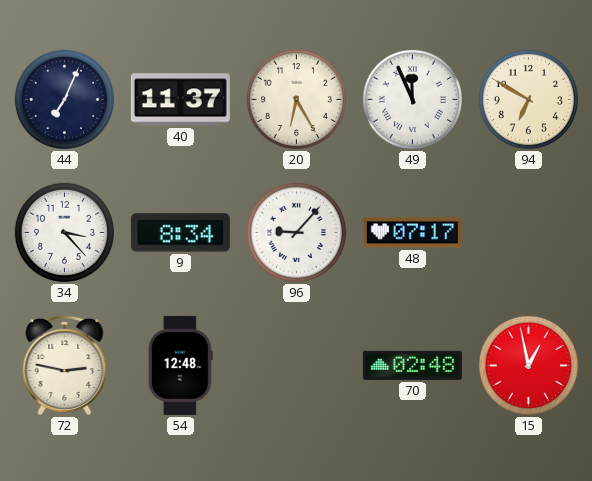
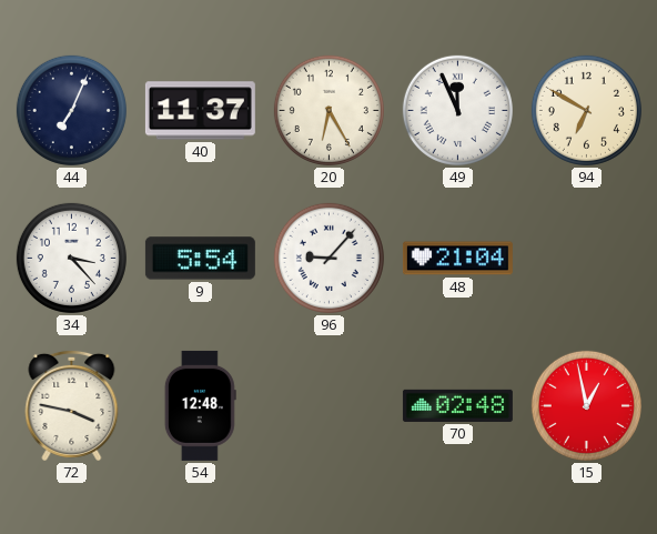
9: 8:34 -> 5:54 (200, 259)
48: 07:17 -> 21:04 (457, 259)
72: 2:47 -> 3:47 (72, 405)
